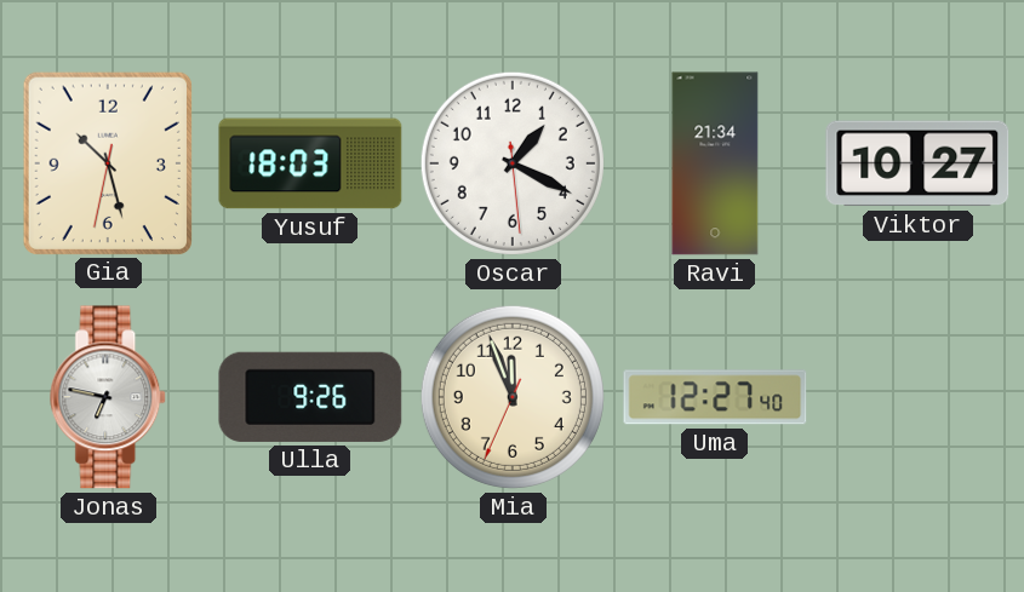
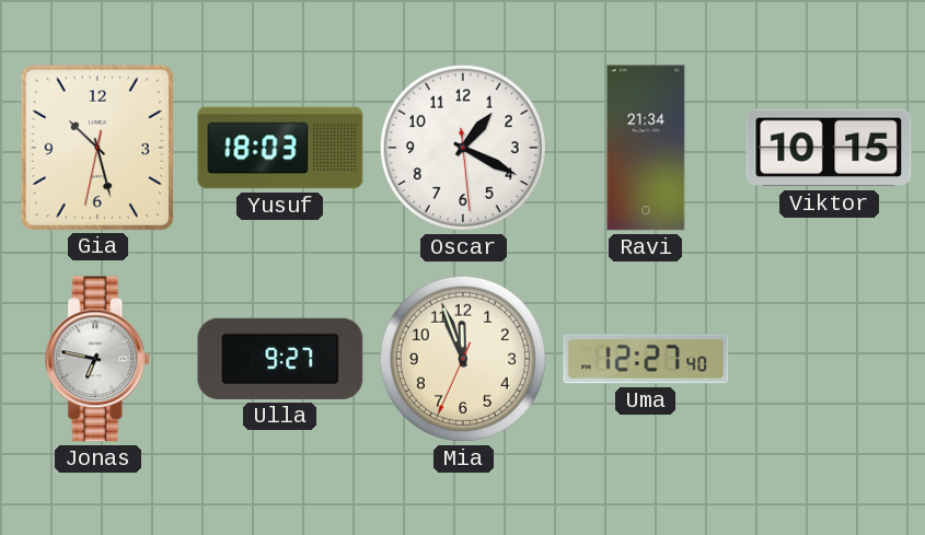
Viktor: 10:27 -> 10:15 (829, 148)
Ulla: 9:26 -> 9:27 (280, 359)
